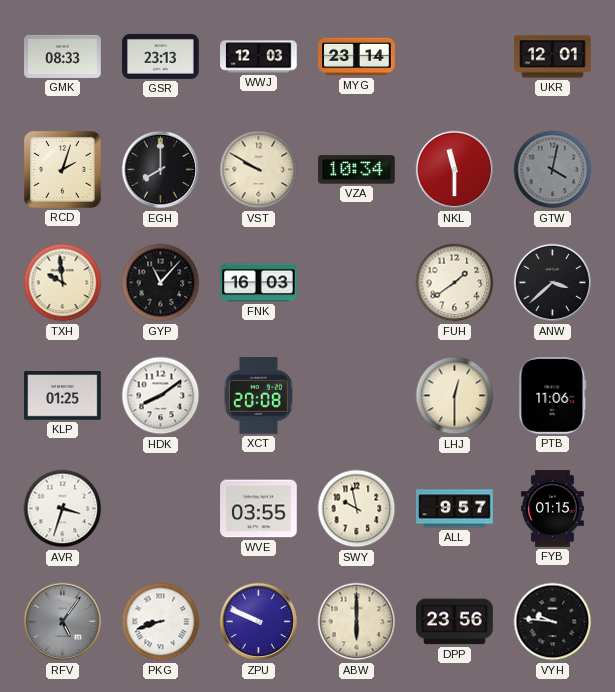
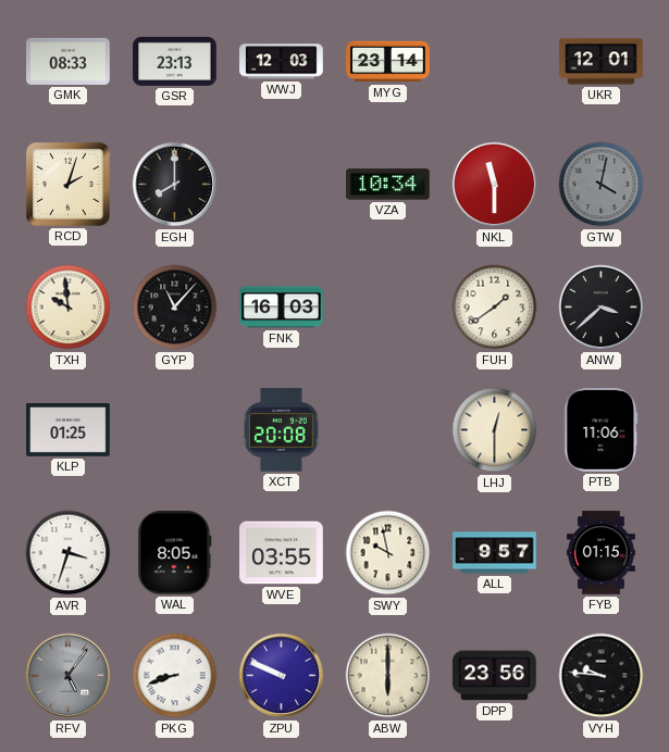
VST: 9:50 -> none (259, 170)
HDK: 8:09 -> none (161, 396)
WAL: none -> 8:05 (175, 553)
